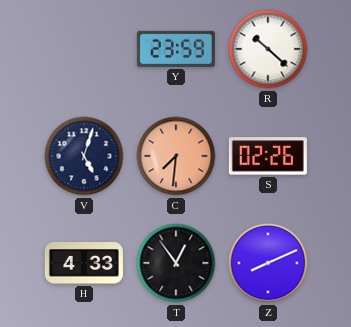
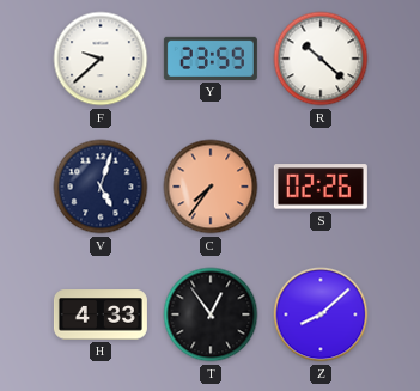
F: none -> 9:38 (101, 59)
C: 7:31 -> 7:36 (211, 187)
Z: 8:11 -> 8:08 (321, 314)
